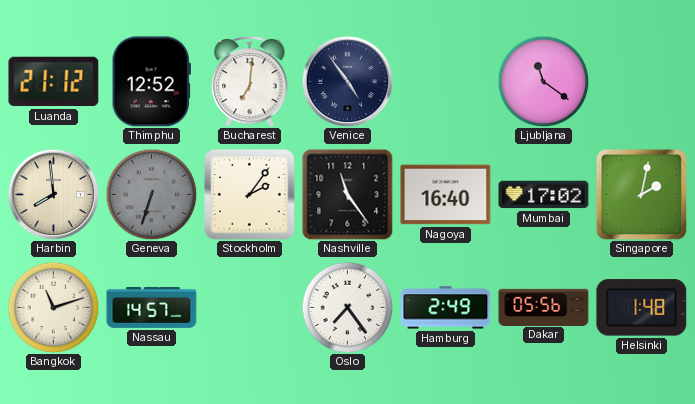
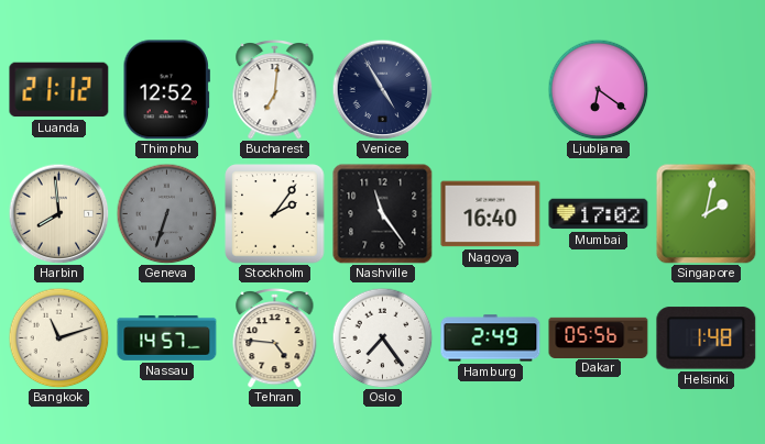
Venice: 4:54 -> 4:55 (382, 89)
Ljubljana: 11:21 -> 6:21 (598, 89)
Tehran: none -> 4:46 (275, 337)
